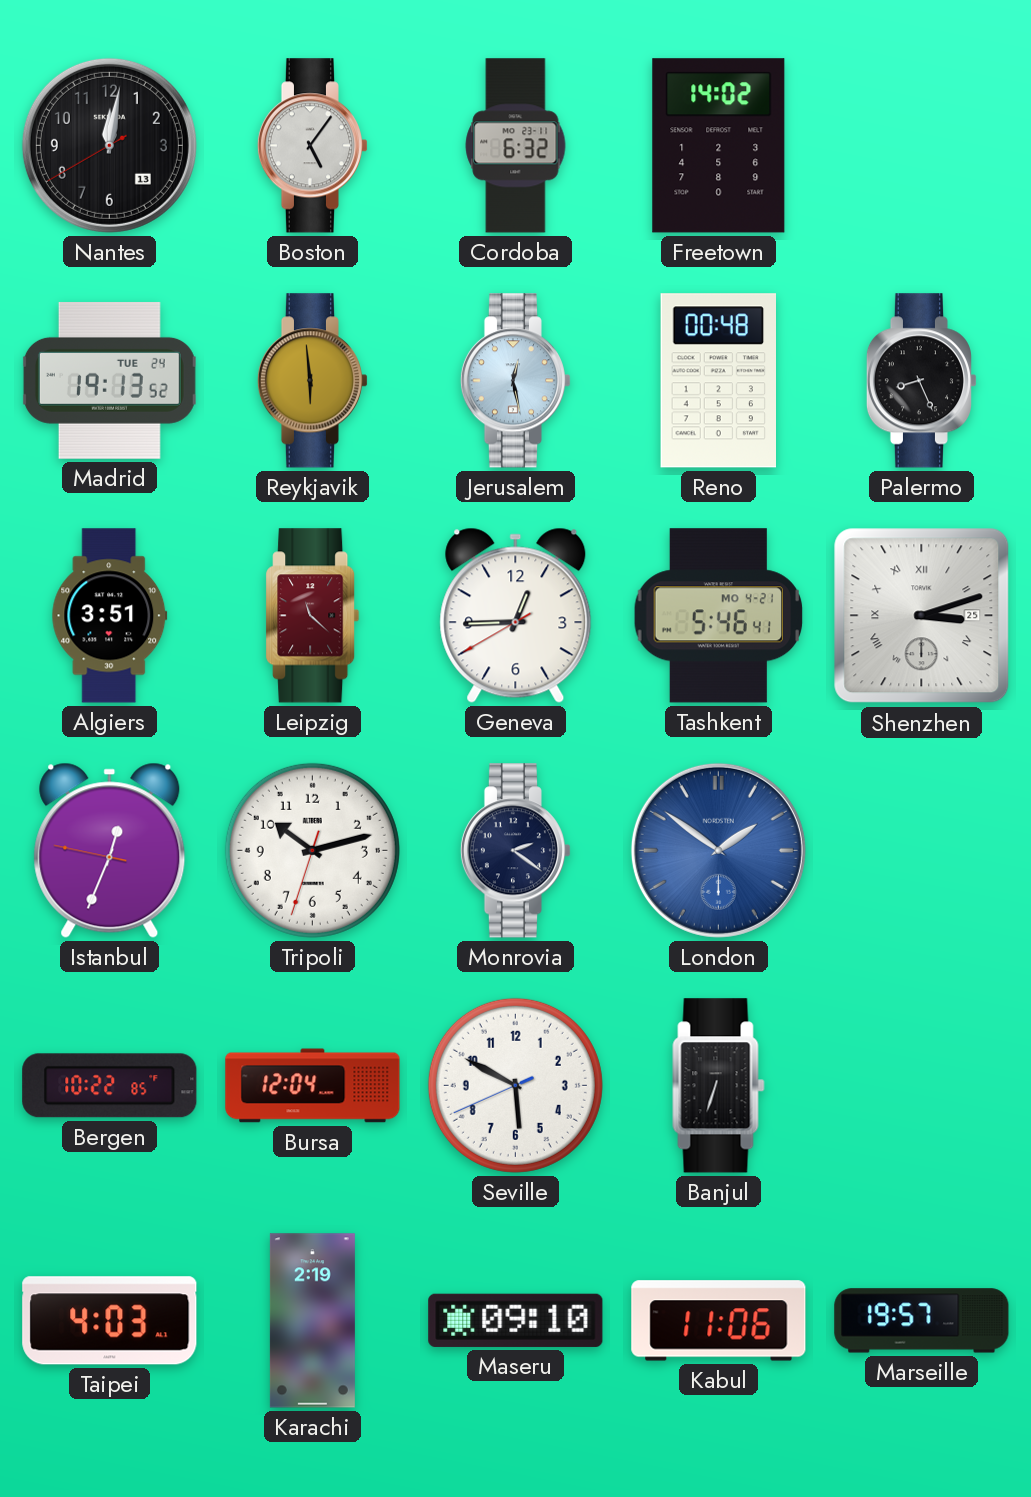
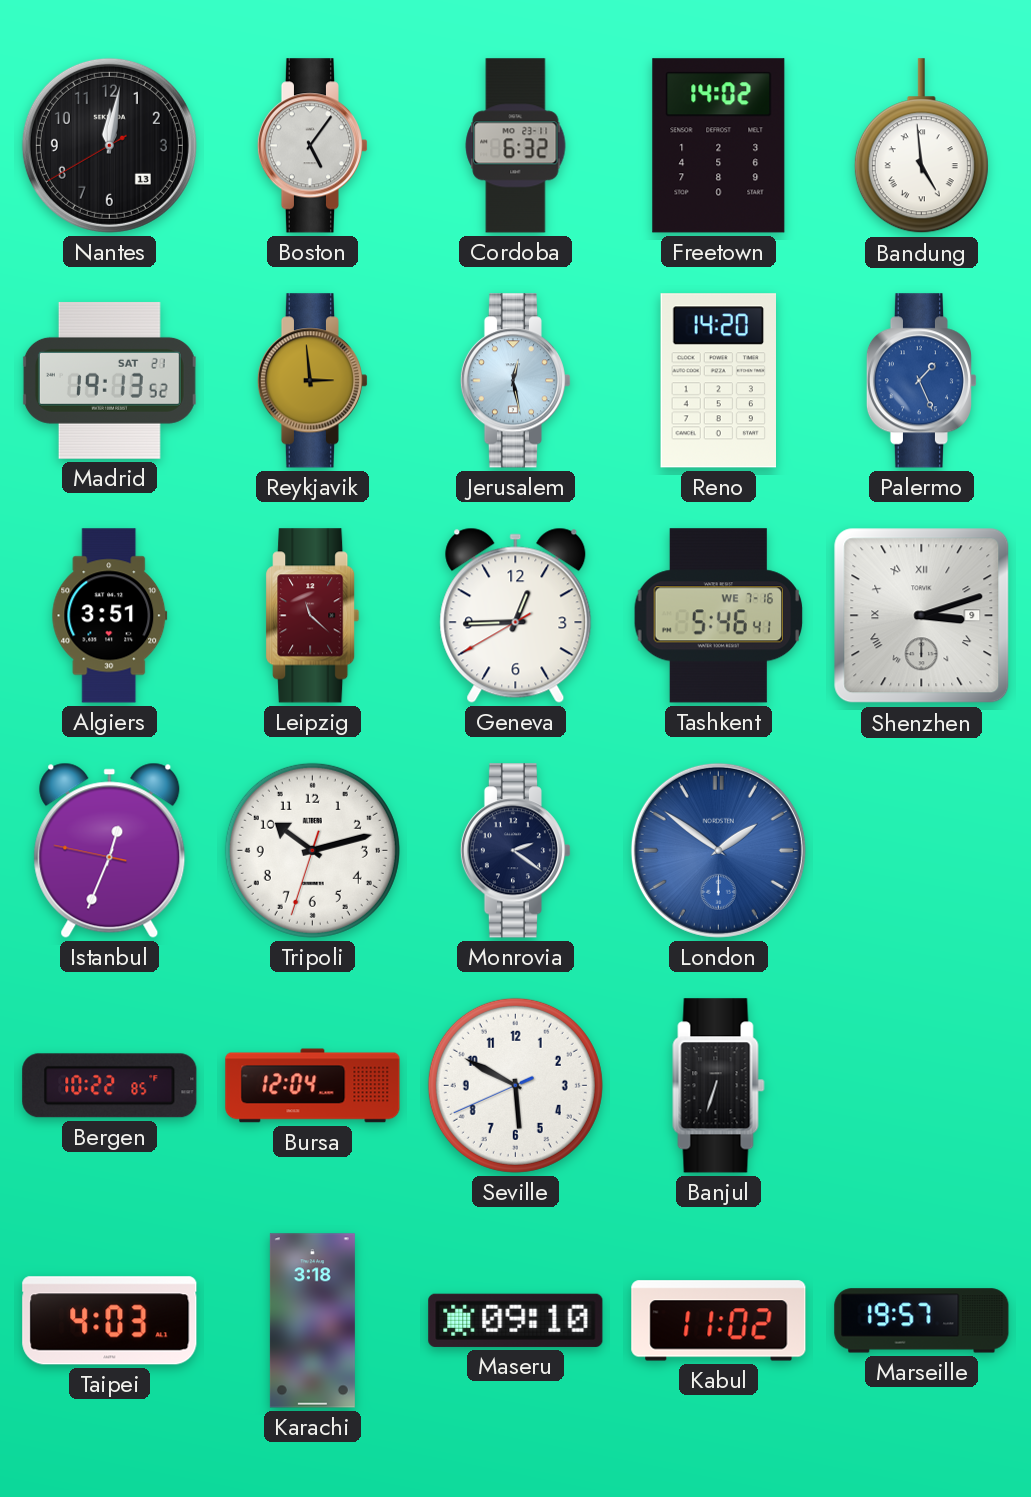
Bandung: none -> 4:59 (921, 146)
Madrid date: TUE 24 -> SAT 21 (109, 380)
Reykjavik: 5:59 -> 2:59 (312, 381)
Reno: 00:48 -> 14:20 (718, 381)
Palermo: 8:26 -> 1:26 (921, 381)
Palermo dial: black -> blue (921, 381)
Tashkent date: MO 4-21 -> WE 7-16 (719, 616)
Shenzhen date: 25 -> 9 (922, 616)
Karachi: 2:19 -> 3:18 (312, 1321)
Kabul: 11:06 -> 11:02 (719, 1321)
